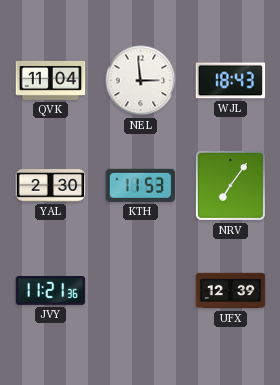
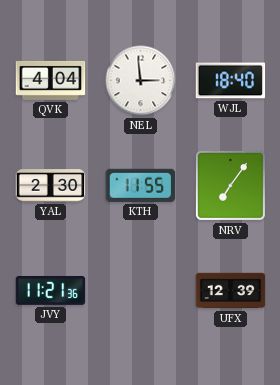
QVK: 11:04 -> 4:04 (51, 80)
WJL: 18:43 -> 18:40 (231, 81)
KTH: 11:53 -> 11:55 (141, 185)
